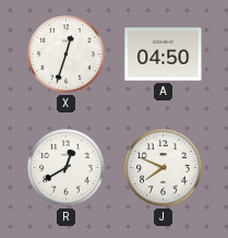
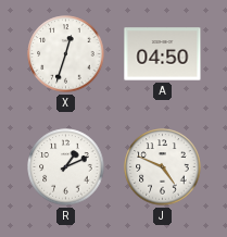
R: 12:40 -> 1:11 (66, 167)
J: 7:49 -> 4:49 (163, 167)
